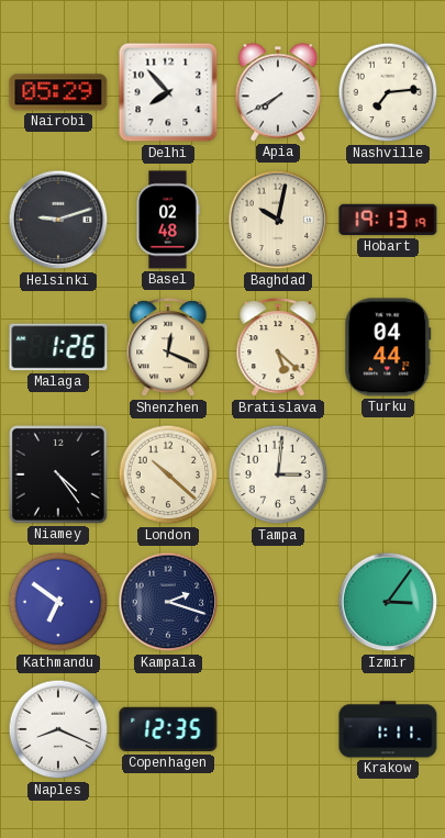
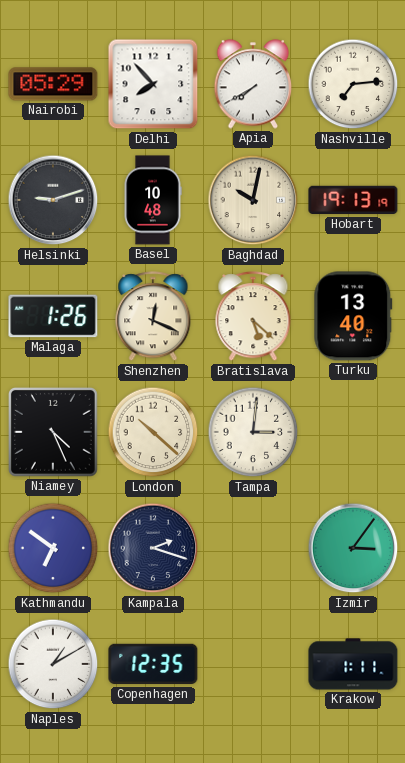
Basel: 02:48 -> 10:48 (153, 200)
Turku: 04:44 -> 13:40 (353, 316)
Niamey: 4:24 -> 4:26 (53, 432)
Naples: 8:19 -> 1:10 (53, 664)
